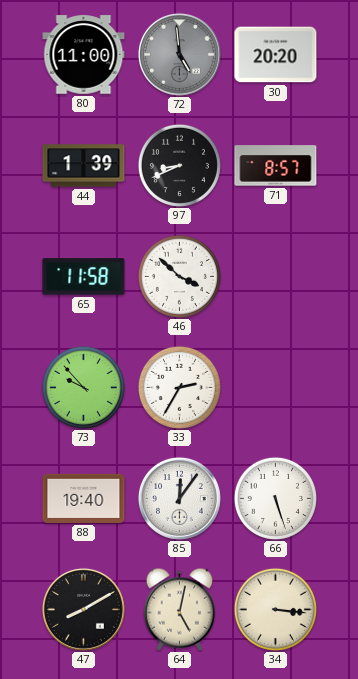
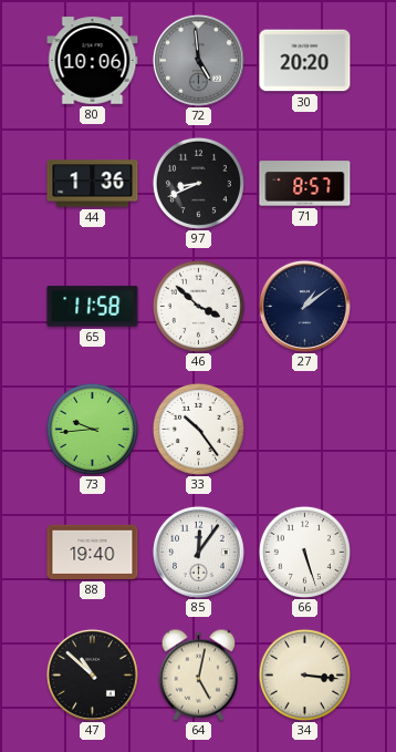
80: 11:00 -> 10:06 (93, 61)
44: 1:39 -> 1:36 (93, 184)
27: none -> 1:09 (304, 306)
73: 9:53 -> 9:44 (92, 429)
33: 2:35 -> 10:24 (198, 429)
47: 8:10 -> 10:52 (92, 674)
